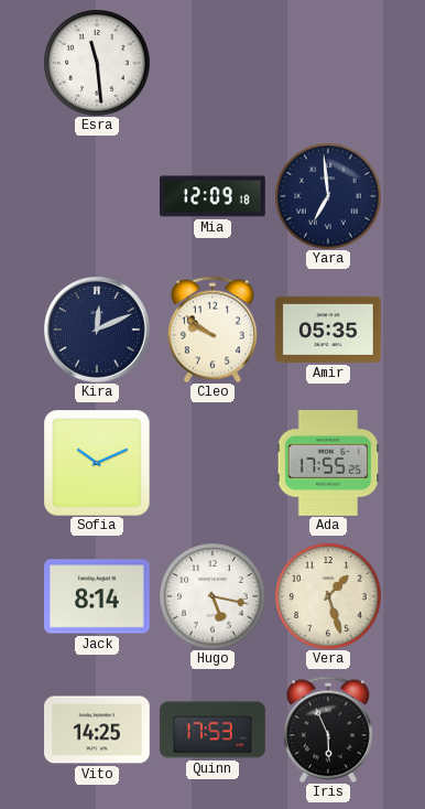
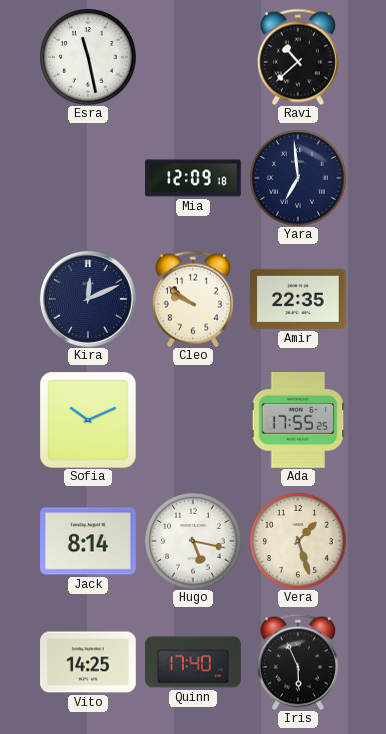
Esra: 11:29 -> 11:28 (88, 57)
Ravi: none -> 10:38 (298, 57)
Amir: 05:35 -> 22:35 (298, 299)
Quinn: 17:53 -> 17:40 (193, 662)
